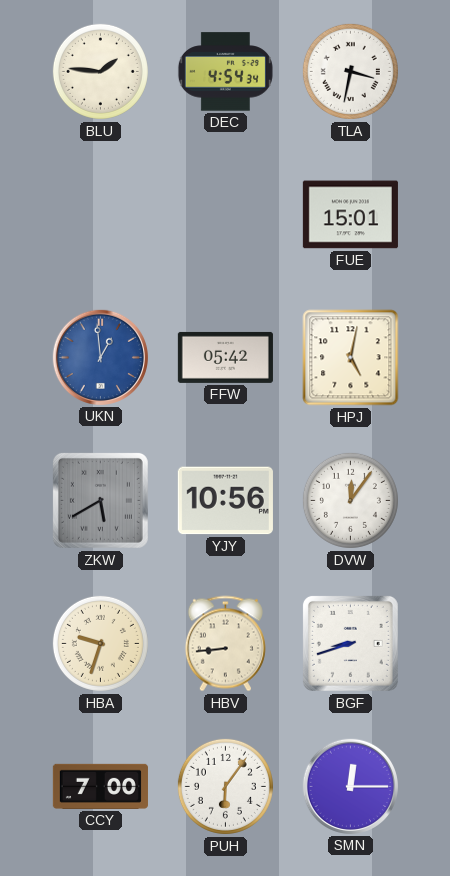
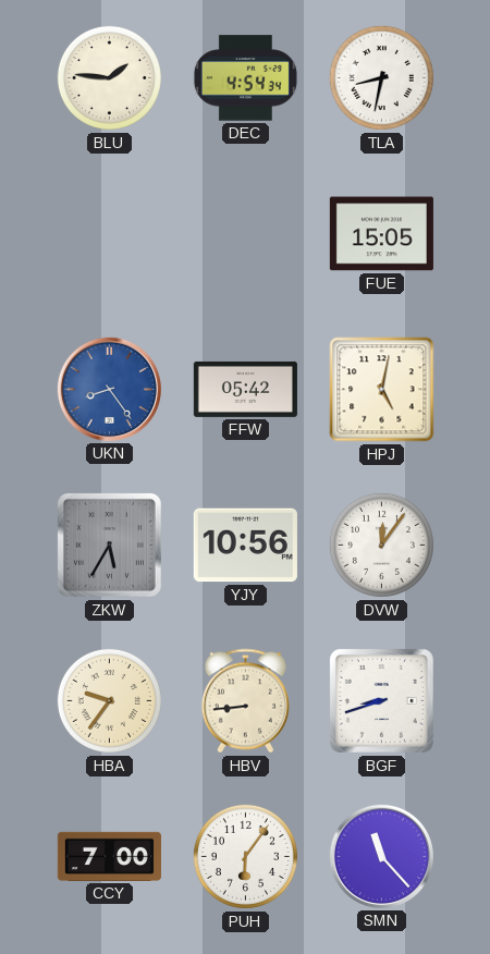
TLA: 3:32 -> 8:32 (381, 77)
FUE: 15:01 -> 15:05 (381, 234)
UKN: 12:59 -> 8:24 (109, 389)
ZKW: 5:40 -> 5:35 (109, 545)
HBA: 9:33 -> 9:36 (109, 700)
SMN: 12:15 -> 11:23 (381, 856)
